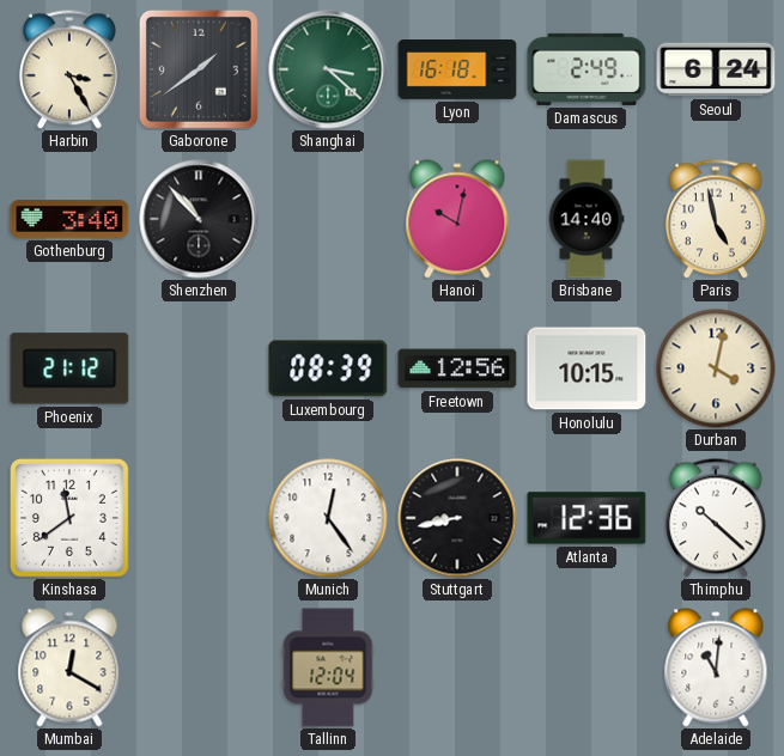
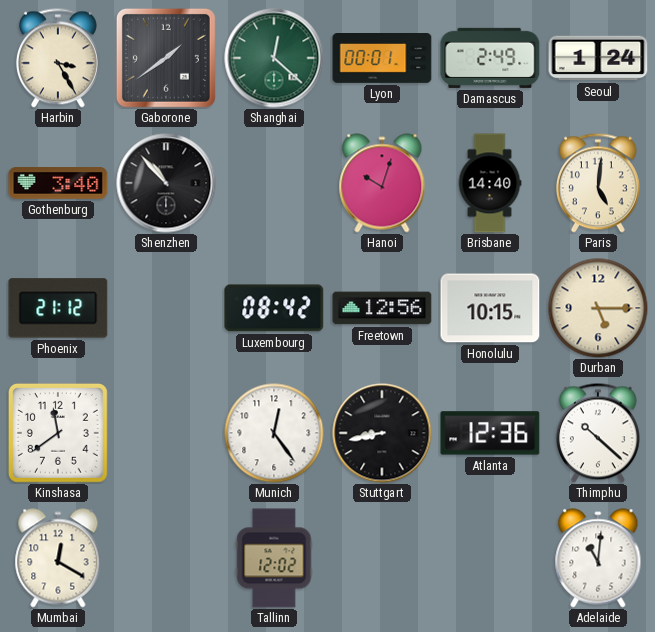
Shanghai: 3:22 -> 12:22 (274, 58)
Lyon: 16:18 -> 00:01 (382, 59)
Seoul: 6:24 -> 1:24 (598, 58)
Hanoi: 10:02 -> 10:03 (382, 183)
Paris: 4:58 -> 5:01 (598, 183)
Luxembourg: 08:39 -> 08:42 (274, 308)
Durban: 4:02 -> 5:15 (598, 308)
Tallinn: 12:04 -> 12:02 (274, 558)
